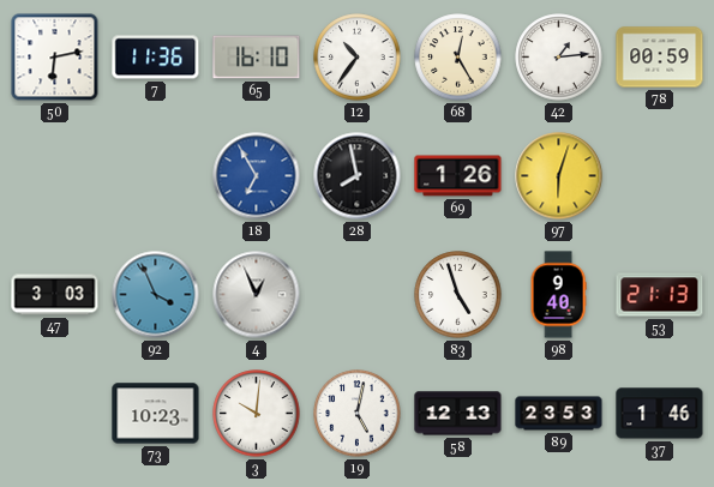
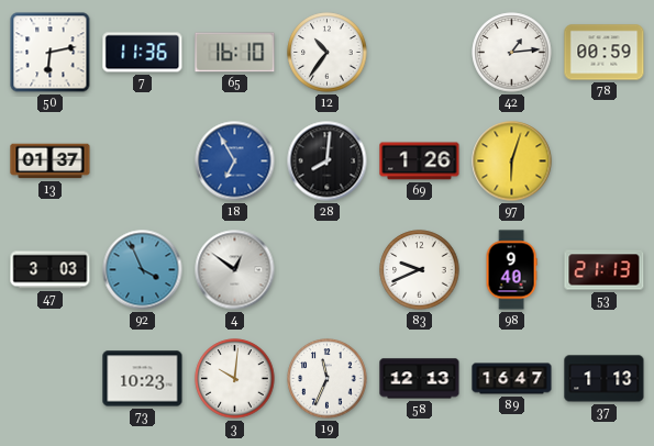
68: 12:25 -> none (458, 58)
13: none -> 01:37 (51, 161)
28: 7:58 -> 8:01 (328, 161)
4: 12:56 -> 12:51 (235, 270)
83: 4:57 -> 9:41 (420, 270)
19: 5:02 -> 11:34 (328, 379)
89: 23:53 -> 16:47 (512, 379)
37: 1:46 -> 1:13 (605, 379)
